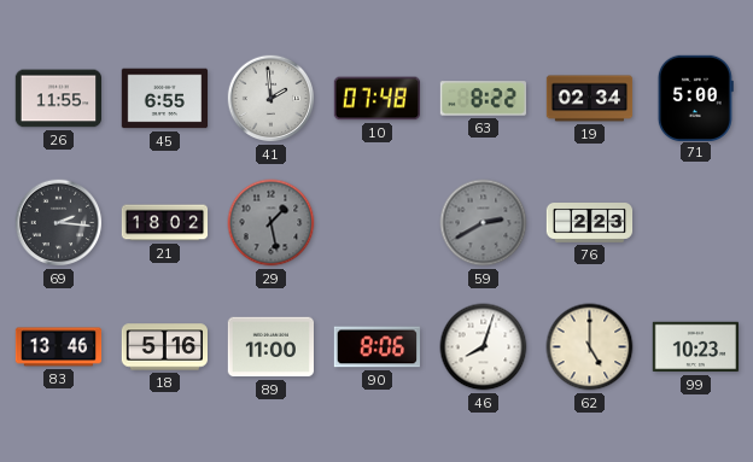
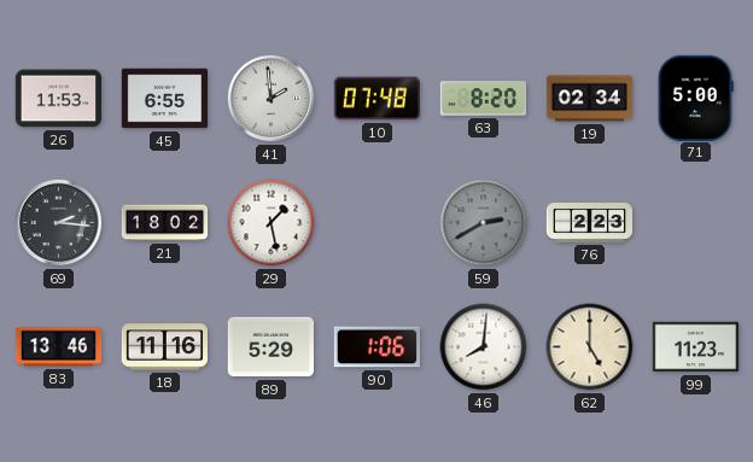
26: 11:55 -> 11:53 (58, 99)
63: 8:22 -> 8:20 (483, 99)
29 dial: grey -> white (272, 223)
18: 5:16 -> 11:16 (165, 347)
89: 11:00 -> 5:29 (270, 347)
90: 8:06 -> 1:06 (376, 347)
46: 8:03 -> 8:01 (484, 347)
99: 10:23 -> 11:23 (696, 347)
